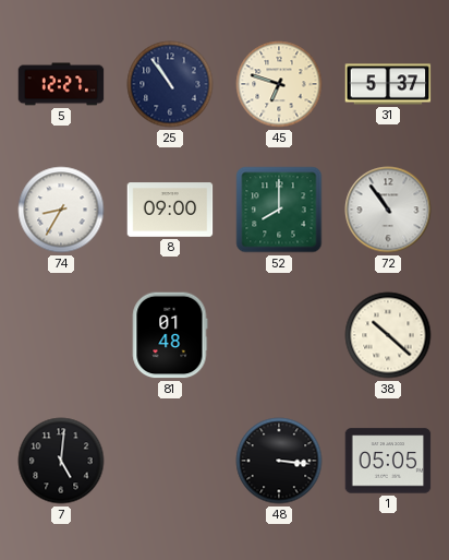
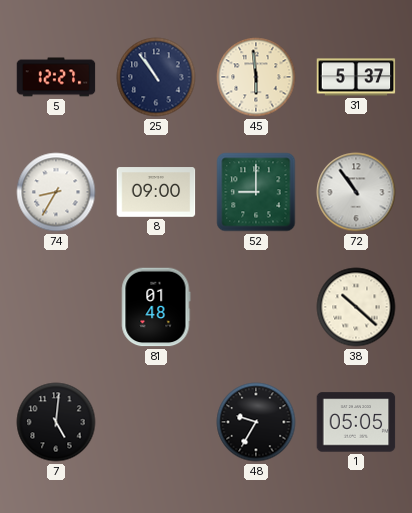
45: 6:48 -> 5:59 (256, 77)
52: 8:00 -> 9:00 (256, 192)
48: 3:16 -> 9:35 (256, 422)
